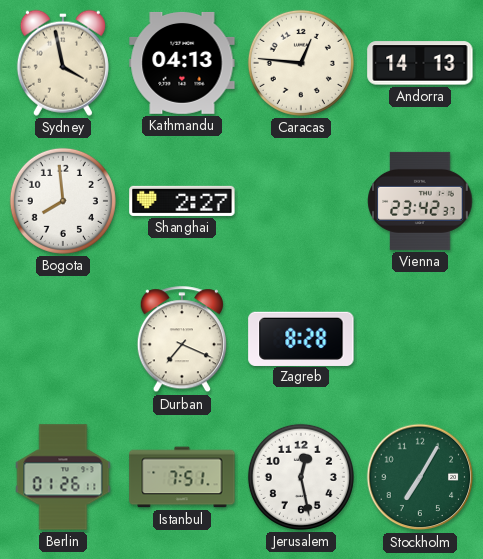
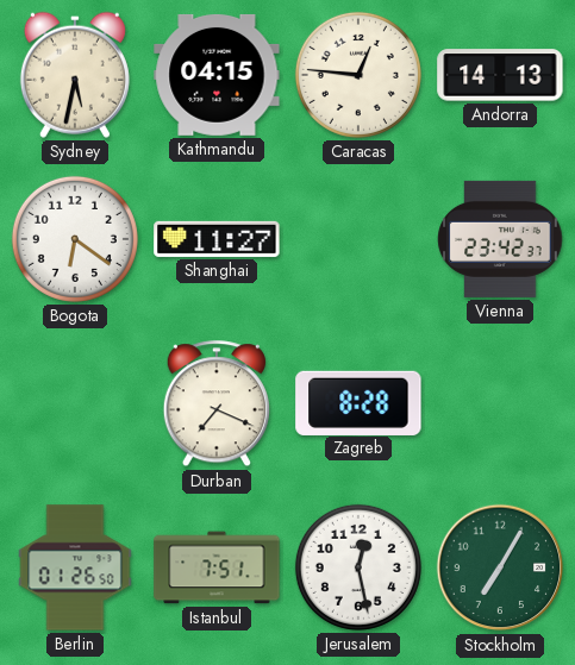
Sydney: 3:58 -> 5:32 (75, 75)
Kathmandu: 04:13 -> 04:15 (217, 75)
Bogota: 7:59 -> 6:21 (75, 239)
Shanghai: 2:27 -> 11:27 (217, 239)
Berlin: 01:26:11 -> 01:26:50 (75, 567)
